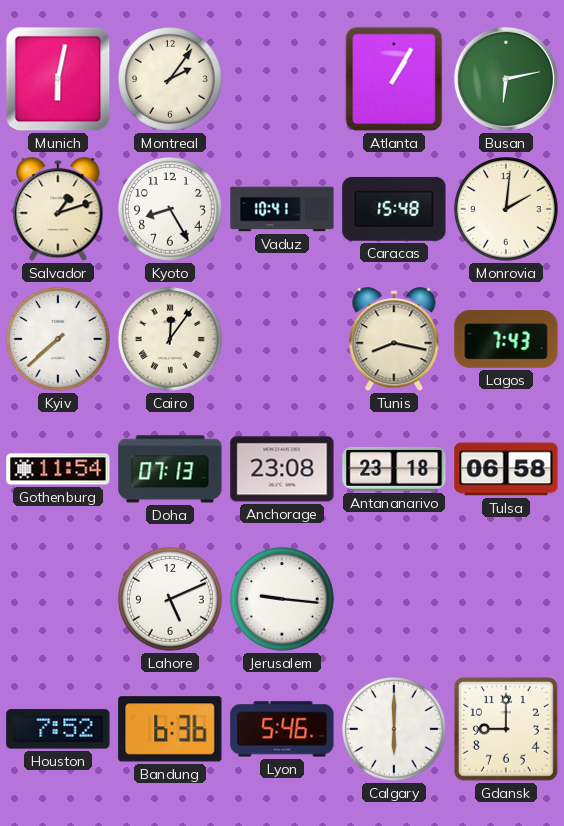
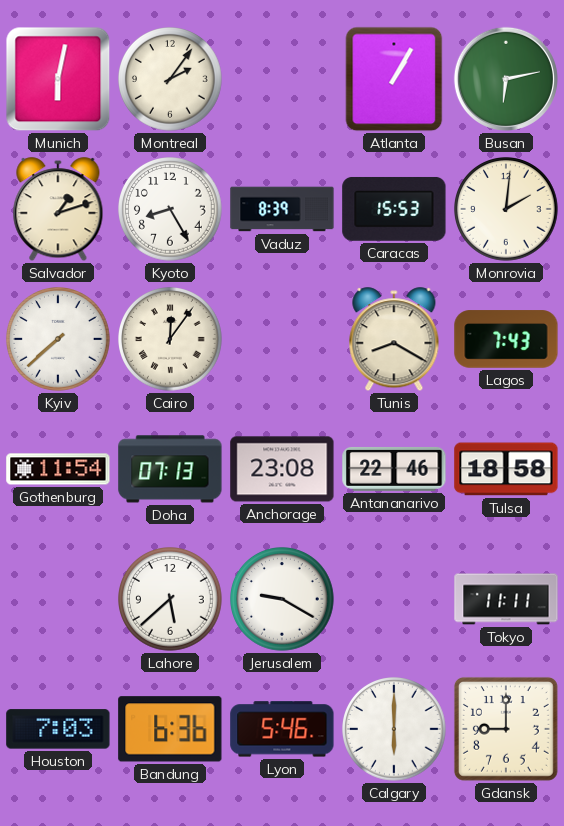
Vaduz: 10:41 -> 8:39 (282, 209)
Caracas: 15:48 -> 15:53 (394, 209)
Tunis: 8:17 -> 8:20 (394, 340)
Antananarivo: 23:18 -> 22:46 (394, 469)
Tulsa: 06:58 -> 18:58 (506, 469)
Lahore: 5:11 -> 5:38 (171, 600)
Jerusalem: 9:16 -> 9:20 (283, 600)
Tokyo: none -> 11:11 (506, 599)
Houston: 7:52 -> 7:03 (58, 729)
